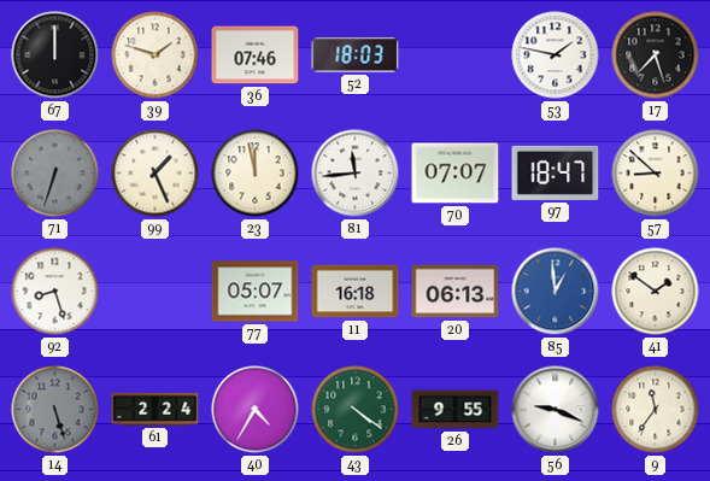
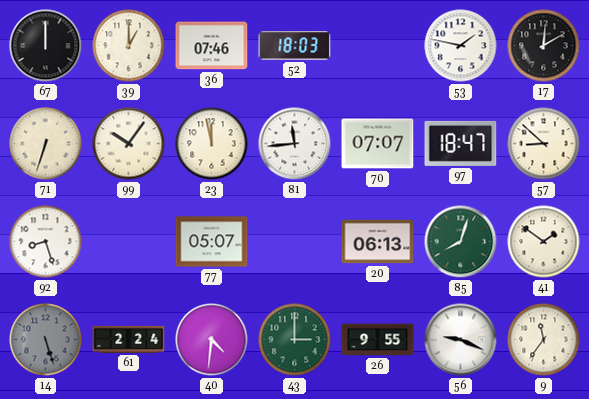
39: 1:48 -> 1:00 (129, 46)
17: 7:27 -> 12:10 (544, 46)
71 dial: grey -> cream (46, 144)
99: 1:26 -> 10:06 (129, 144)
11: 16:18 -> none (356, 292)
85: 12:59 -> 8:03 (461, 242)
85 dial: blue -> green (461, 242)
40: 4:35 -> 4:31 (212, 340)
43: 4:21 -> 3:00 (295, 340)
